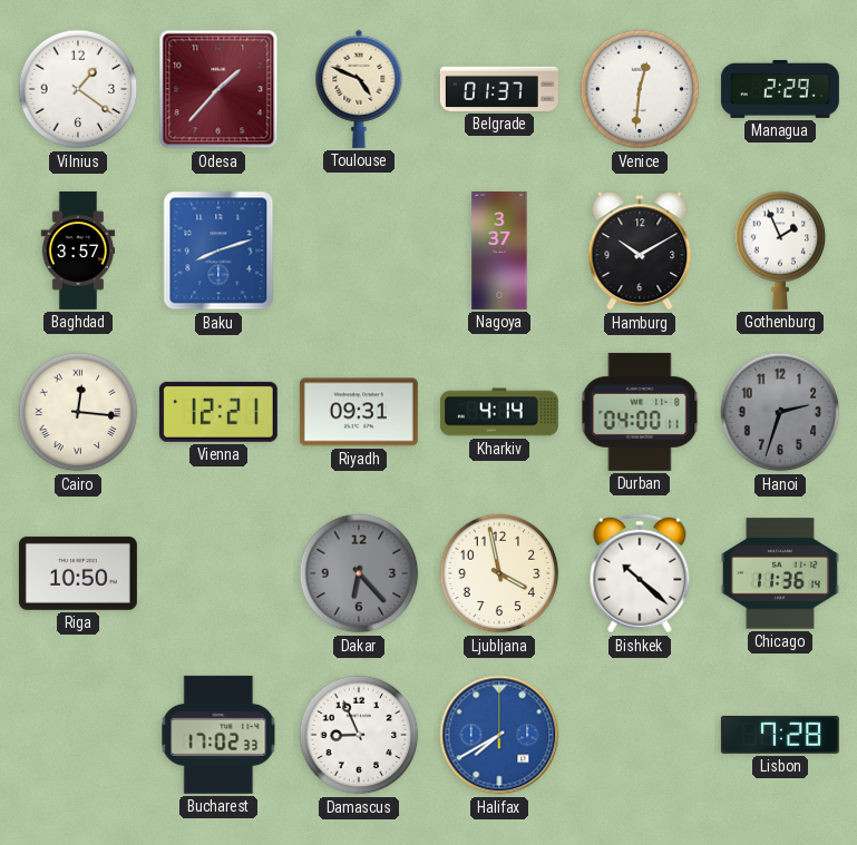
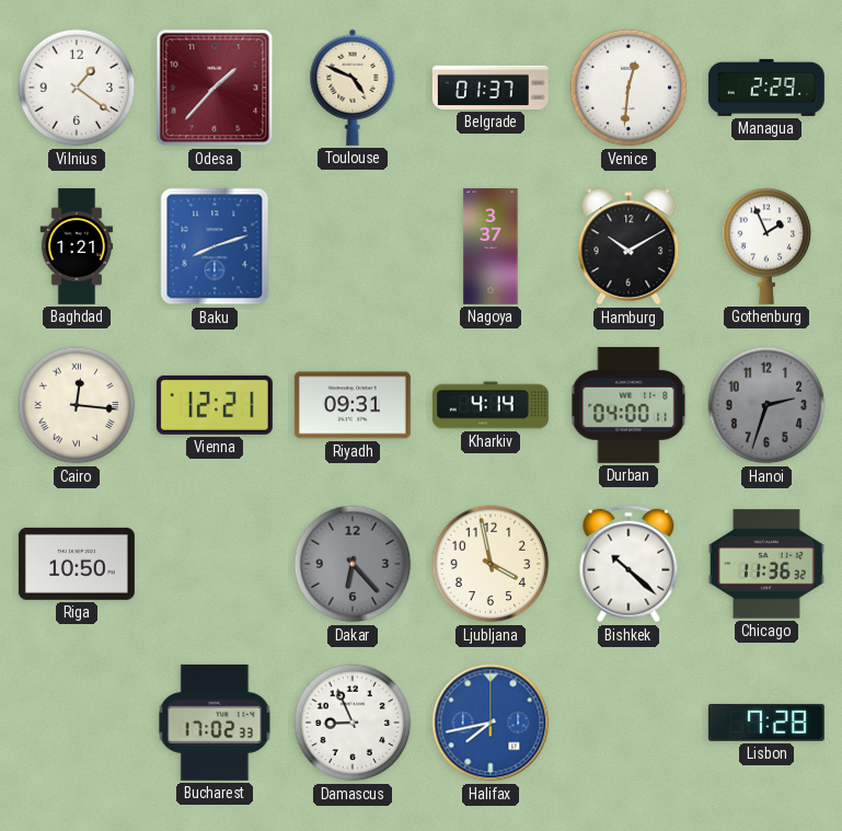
Baghdad: 3:57 -> 1:21 (77, 246)
Chicago: 11:36:14 -> 11:36:32 (766, 564)
Halifax: 7:40 -> 7:43 (491, 723)
